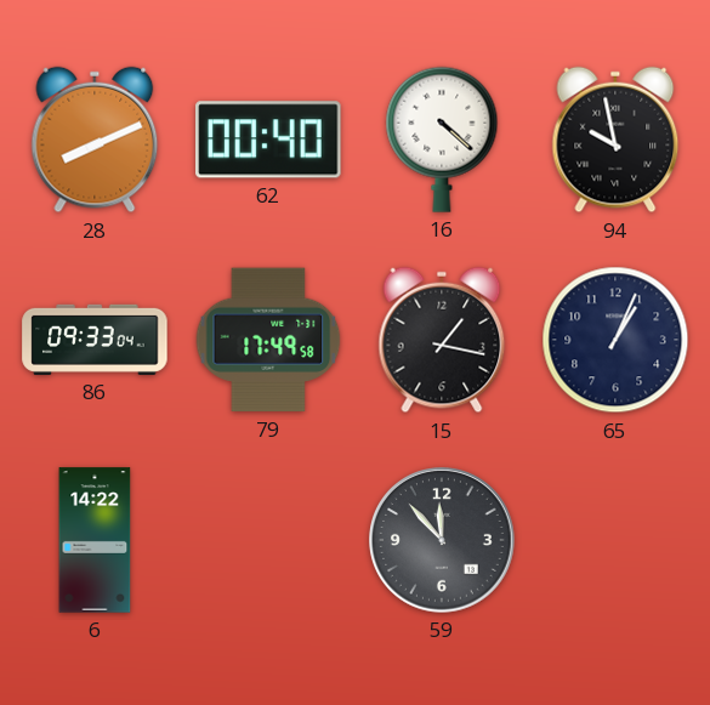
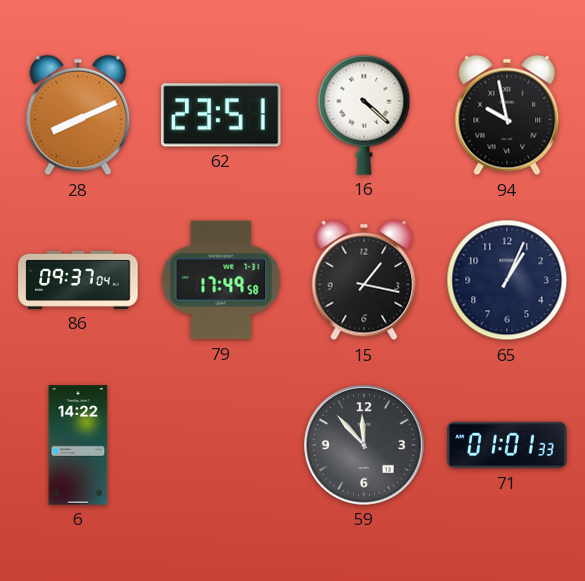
62: 00:40 -> 23:51 (221, 115)
86: 09:33 -> 09:37 (78, 280)
71: none -> 01:01 (507, 445)
